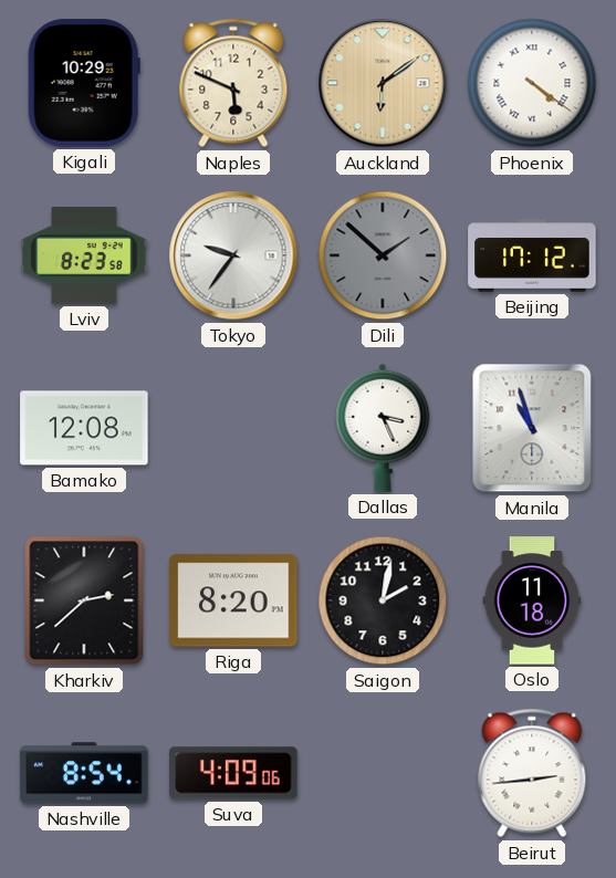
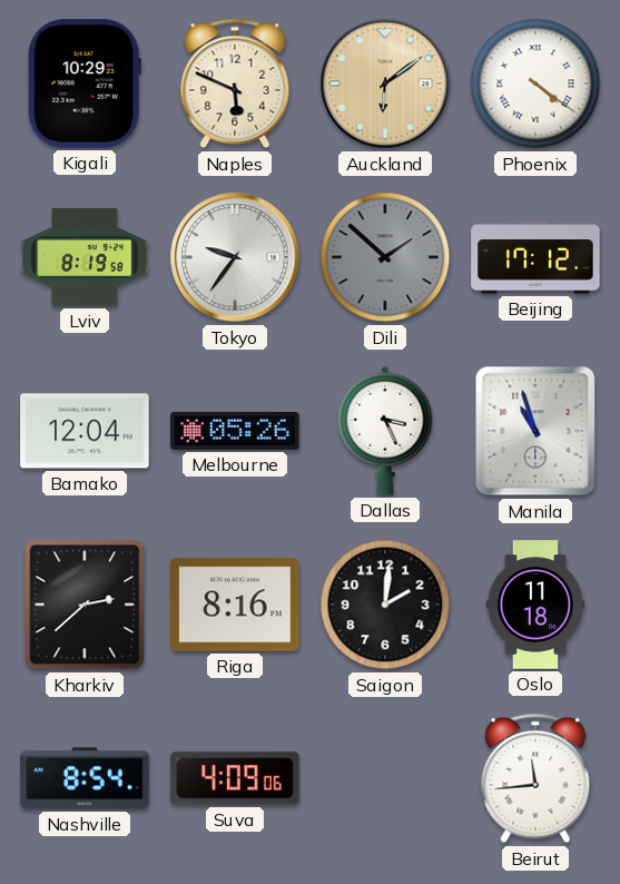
Lviv: 8:23 -> 8:19 (85, 258)
Bamako: 12:08 -> 12:04 (85, 431)
Melbourne: none -> 05:26 (235, 431)
Riga: 8:20 -> 8:16 (235, 605)
Saigon: 2:02 -> 2:01 (385, 605)
Beirut: 2:44 -> 11:44 (535, 778)
